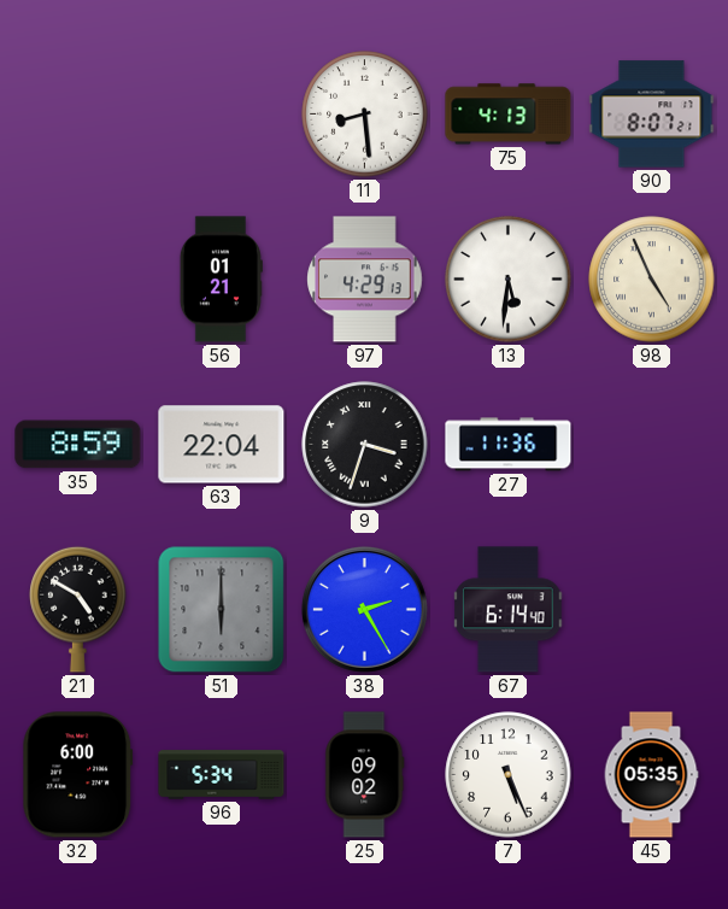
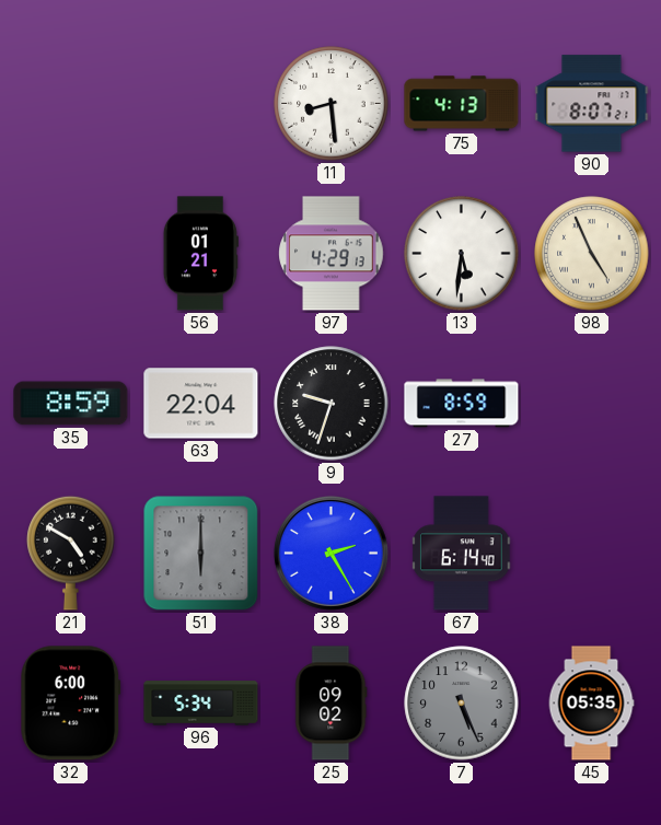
9: 3:33 -> 9:33 (332, 404)
27: 11:36 -> 8:59 (462, 404)
7 dial: white -> grey (462, 704)
